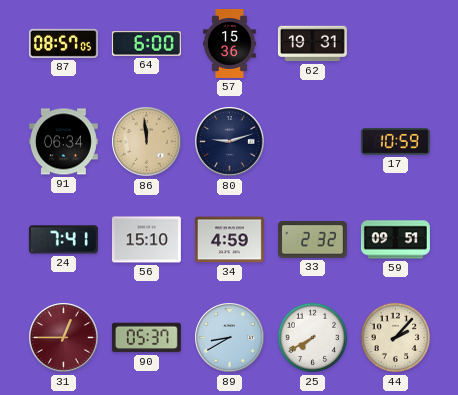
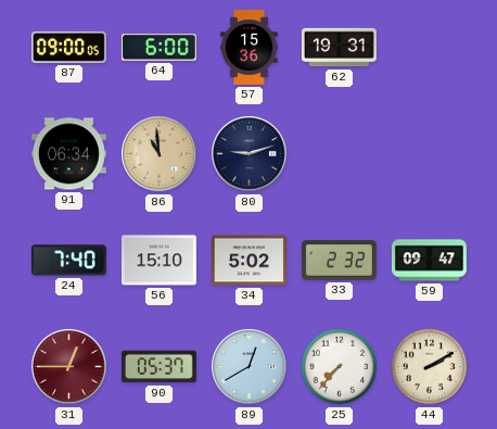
87: 08:57 -> 09:00 (68, 47)
86: 11:59 -> 10:59 (160, 154)
17: 10:59 -> none (395, 142)
24: 7:41 -> 7:40 (68, 261)
34: 4:59 -> 5:02 (248, 261)
59: 09:51 -> 09:47 (429, 261)
89: 8:40 -> 12:40 (250, 367)
25: 7:40 -> 7:37 (340, 367)
44: 2:07 -> 2:10 (430, 367)
